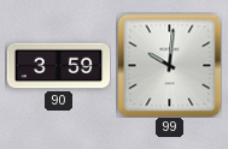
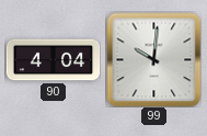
90: 3:59 -> 4:04 (53, 60)
